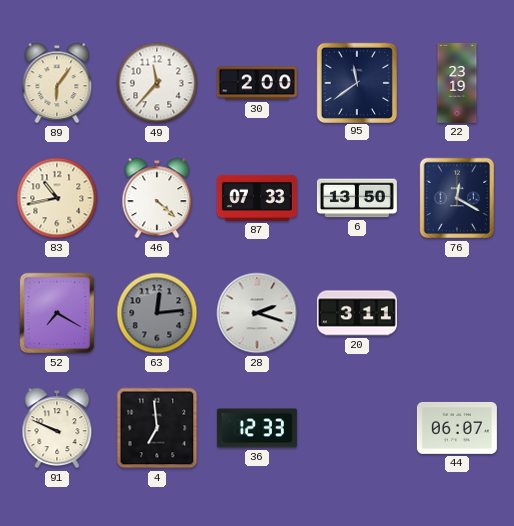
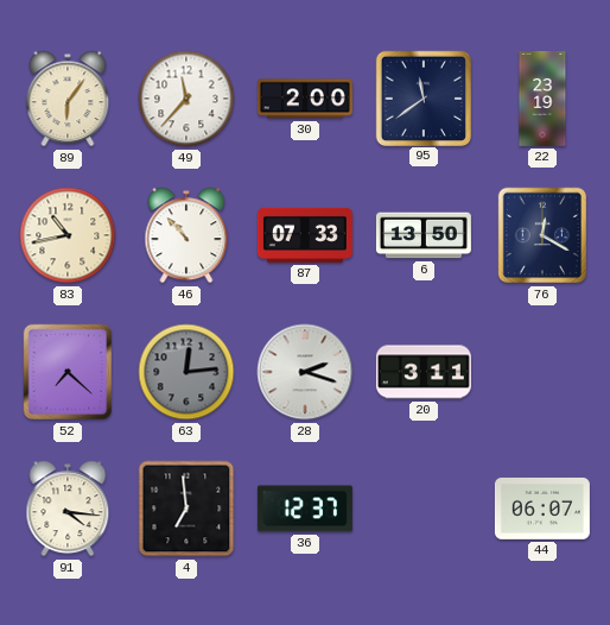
46: 4:22 -> 10:53 (186, 235)
52: 7:20 -> 7:22 (68, 372)
91: 9:49 -> 4:16 (68, 509)
36: 12:33 -> 12:37 (305, 509)
